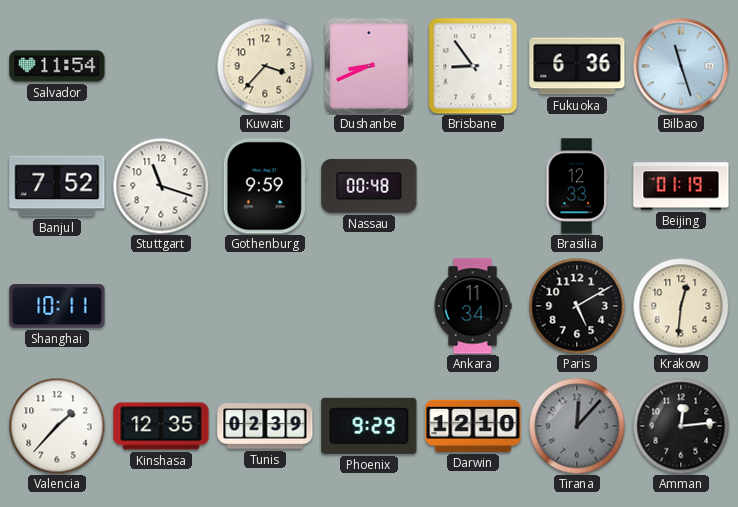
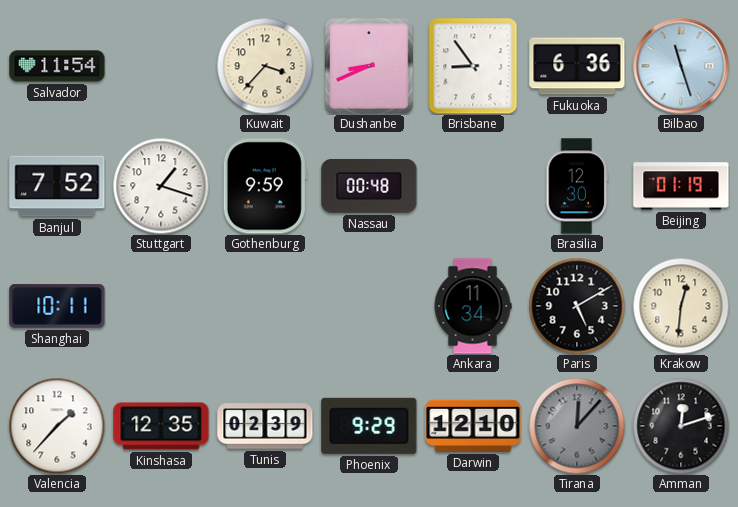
Stuttgart: 11:18 -> 1:18 (161, 186)
Brasilia: 12:33 -> 12:30 (577, 186)
Amman: 12:14 -> 12:12 (681, 426)
